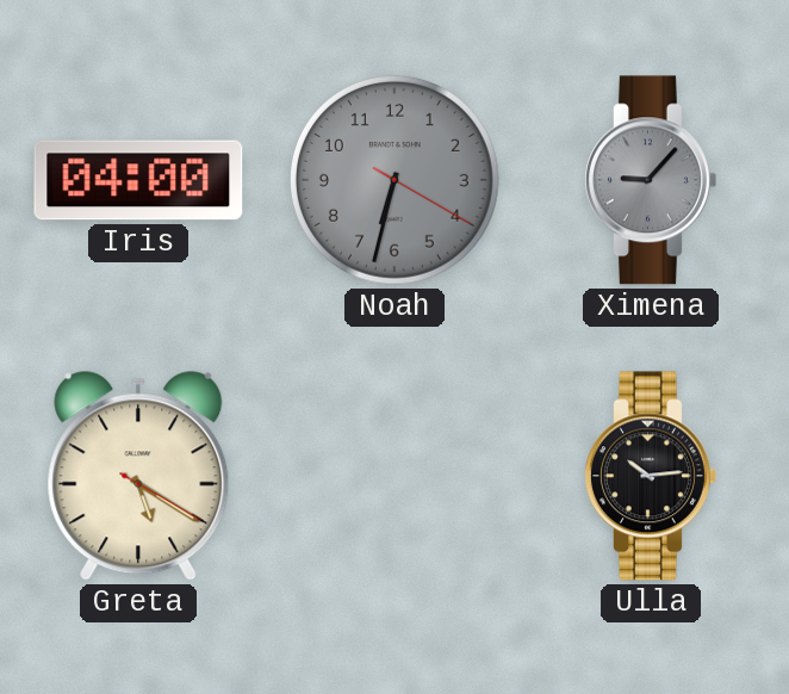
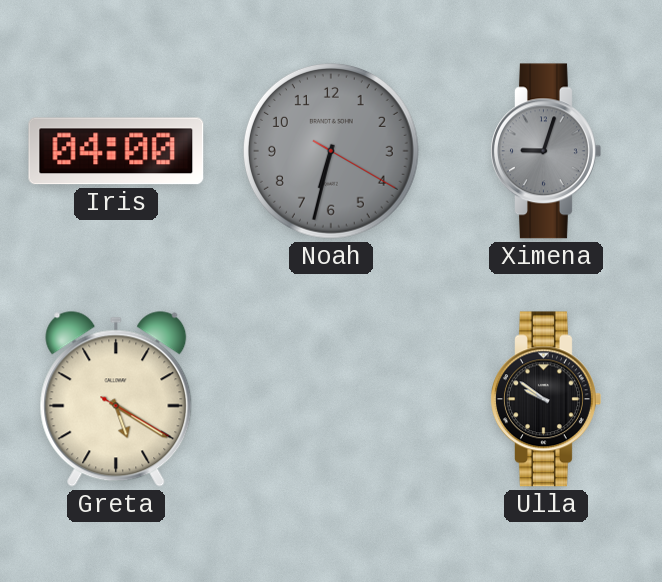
Ximena: 9:07 -> 9:03 (546, 151)
Ulla: 10:14 -> 9:51 (546, 399)
